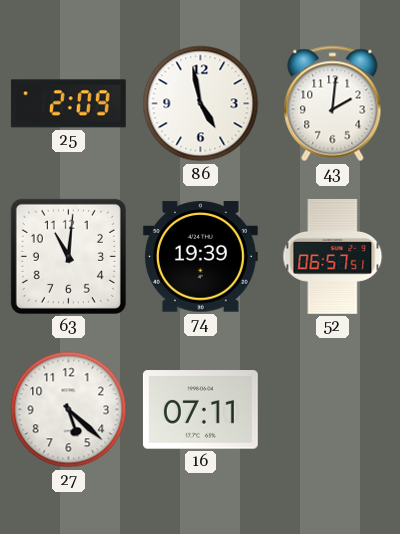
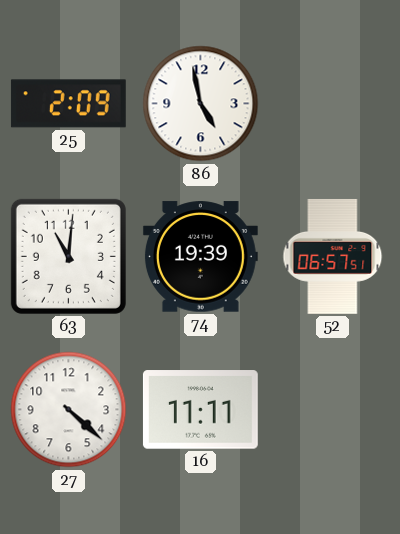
43: 2:01 -> none (333, 104)
27: 5:22 -> 4:22 (69, 410)
16: 07:11 -> 11:11 (200, 410)
